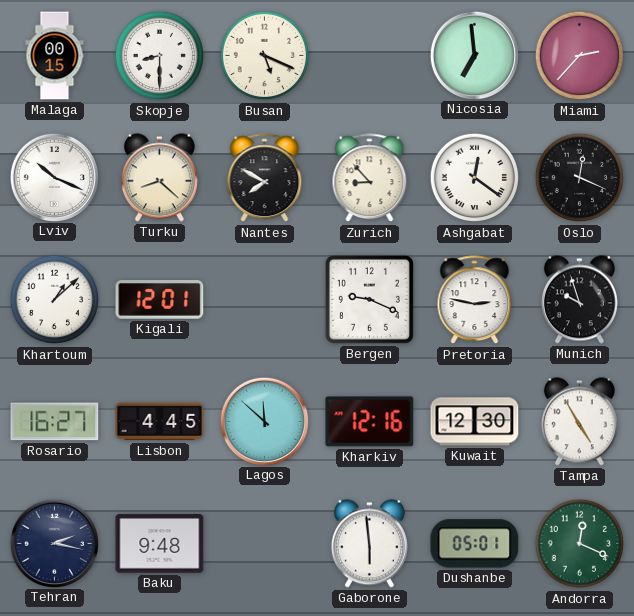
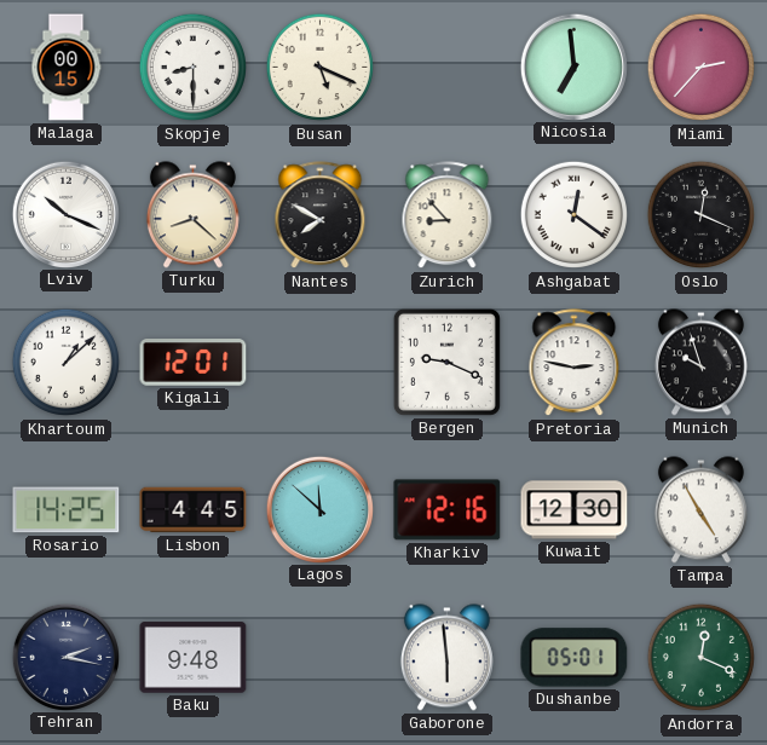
Rosario: 16:27 -> 14:25 (67, 510)
